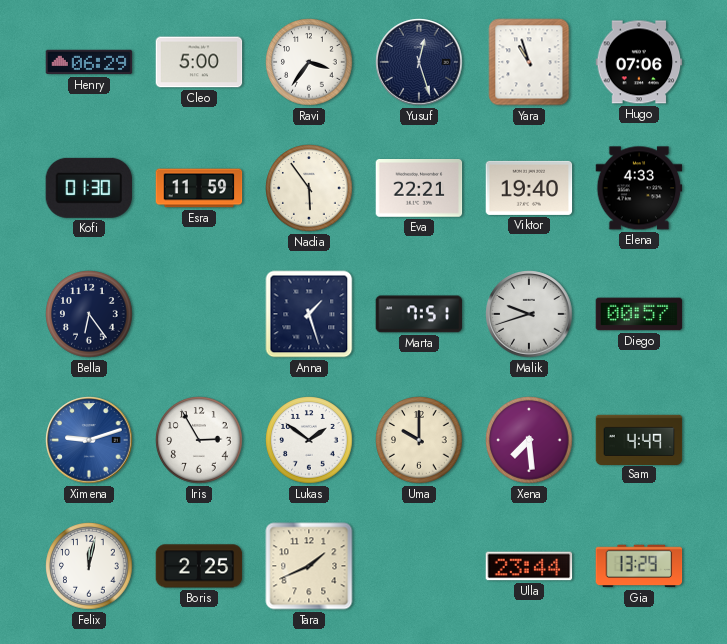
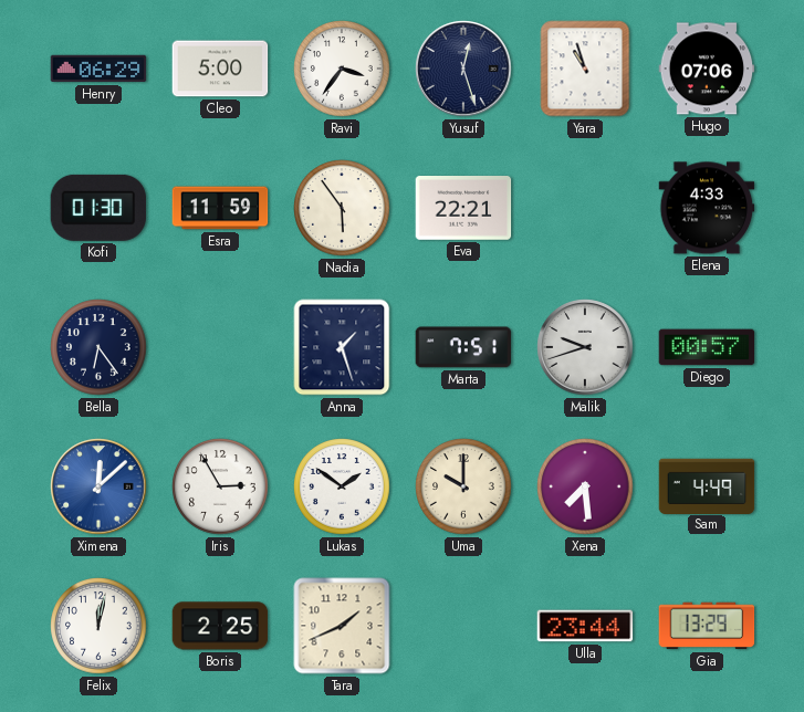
Viktor: 19:40 -> none (529, 188)
Ximena: 9:12 -> 12:08 (98, 486)
